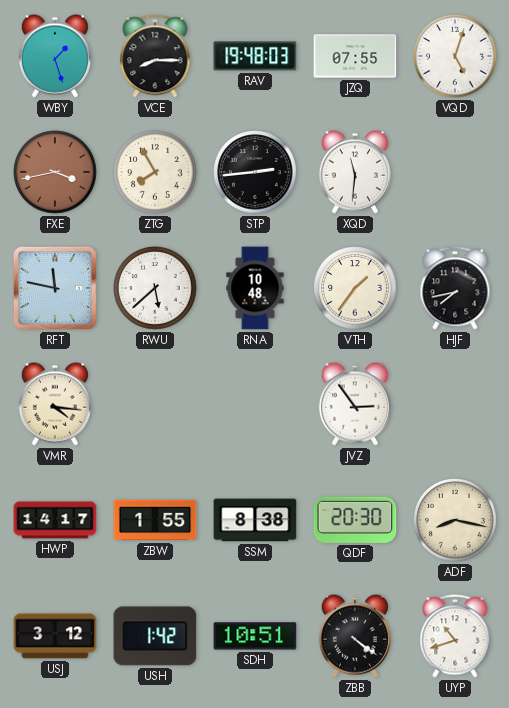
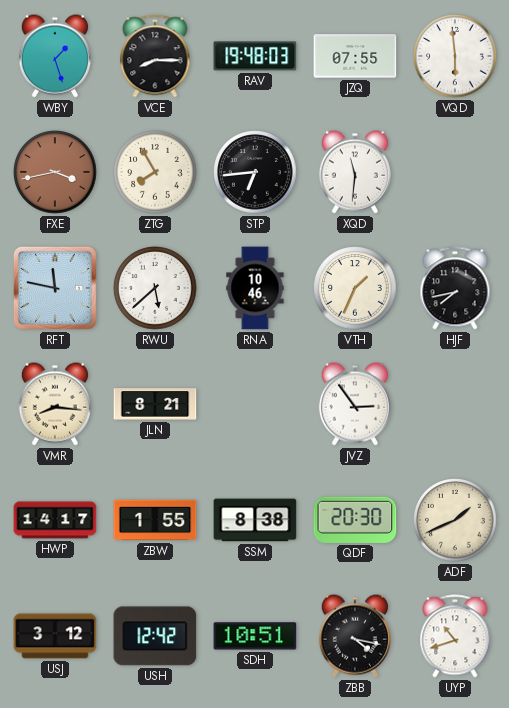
VQD: 5:03 -> 5:59 (455, 56)
STP: 2:44 -> 6:44 (255, 172)
RNA: 10:48 -> 10:46 (255, 288)
VTH: 1:36 -> 1:34 (355, 288)
VMR: 4:16 -> 8:16 (55, 404)
JLN: none -> 8:21 (155, 404)
ADF: 8:17 -> 1:41 (455, 520)
USH: 1:42 -> 12:42 (155, 636)
ZBB: 4:21 -> 4:17 (355, 636)
